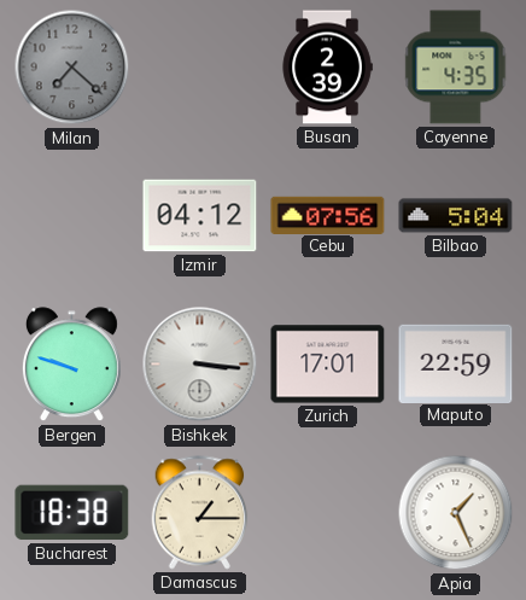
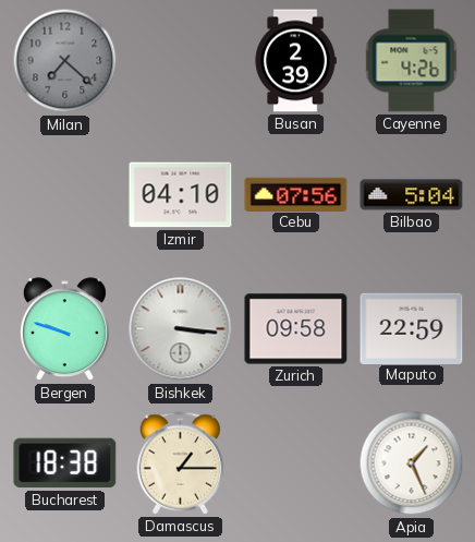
Cayenne: 4:35 -> 4:26 (412, 61)
Izmir: 04:12 -> 04:10 (181, 195)
Zurich: 17:01 -> 09:58 (296, 329)
